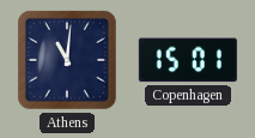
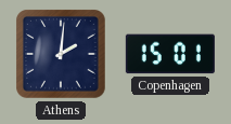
Athens: 11:01 -> 2:01 (62, 55)
